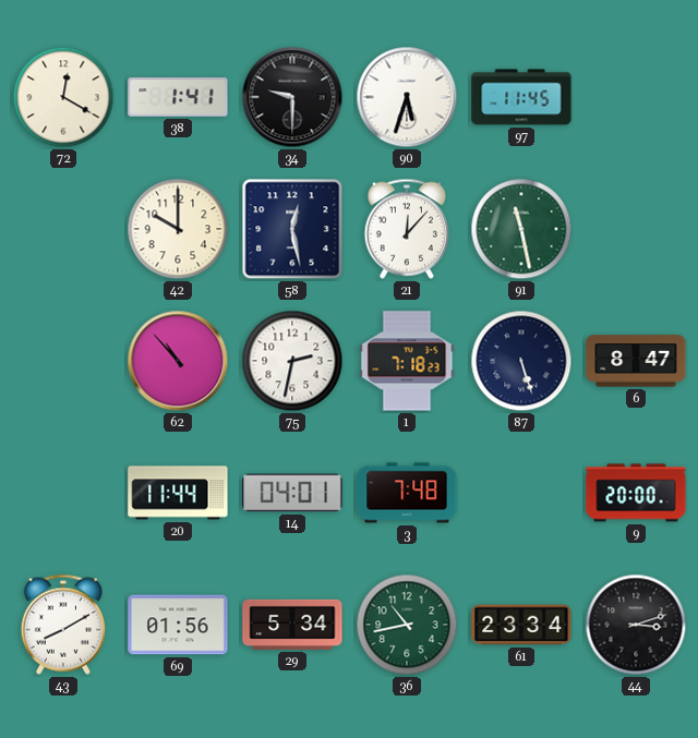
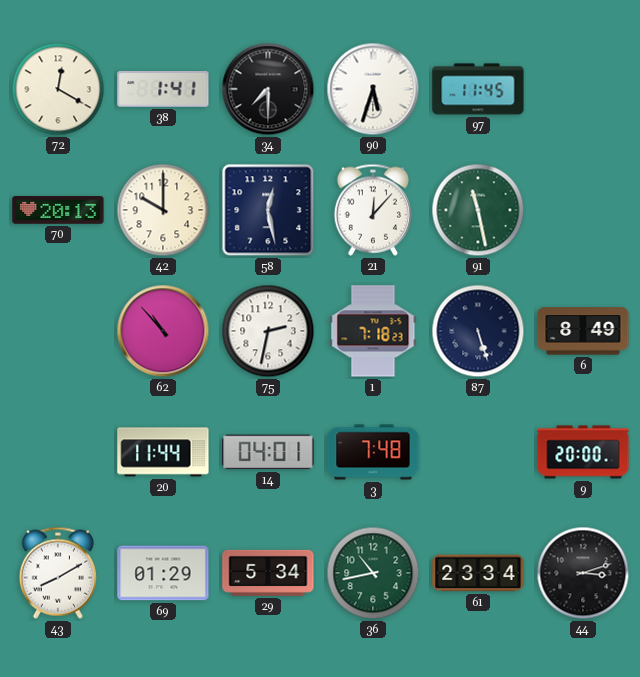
34: 9:30 -> 7:30 (268, 89)
70: none -> 20:13 (58, 210)
6: 8:47 -> 8:49 (583, 331)
69: 01:56 -> 01:29 (163, 573)
